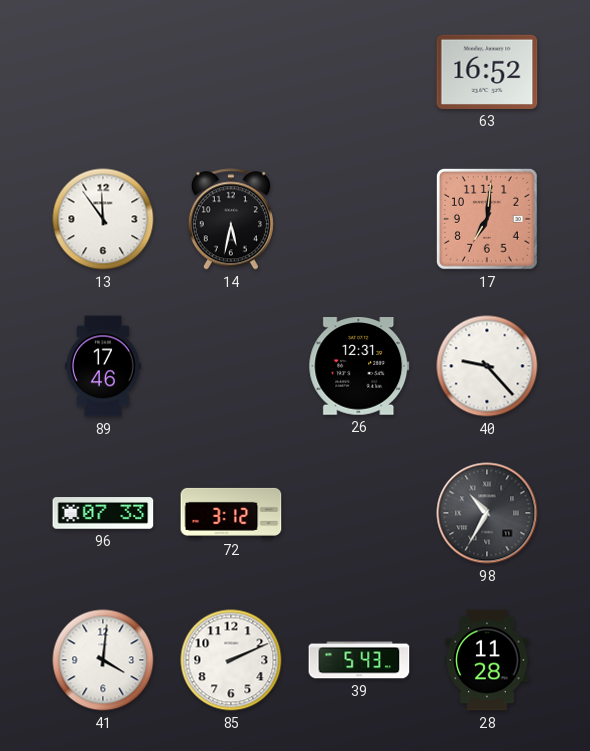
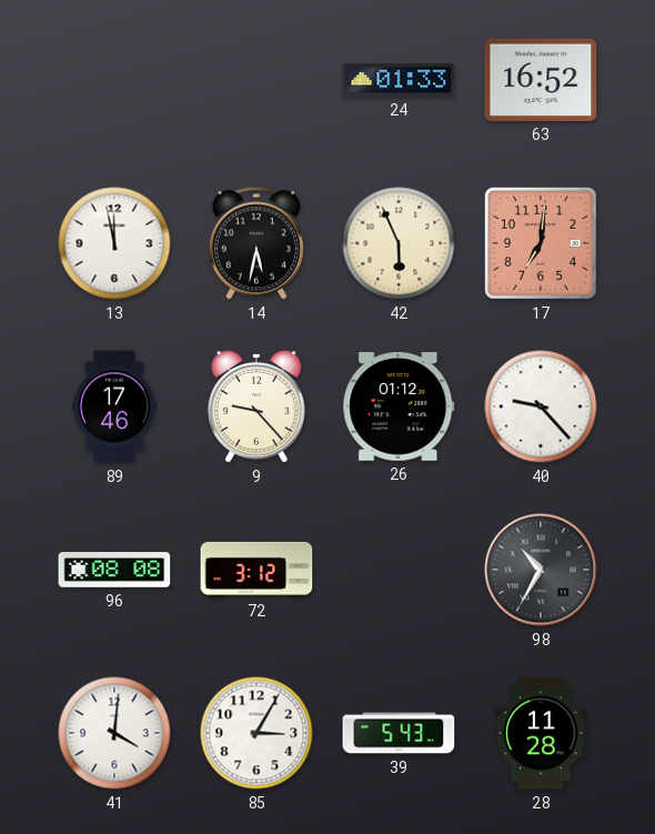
24: none -> 01:33 (399, 80)
13: 11:54 -> 11:58 (114, 243)
42: none -> 5:56 (399, 243)
9: none -> 9:23 (256, 406)
26: 12:31 -> 01:12 (399, 408)
96: 07:33 -> 08:08 (114, 570)
85: 2:11 -> 3:05 (256, 733)
